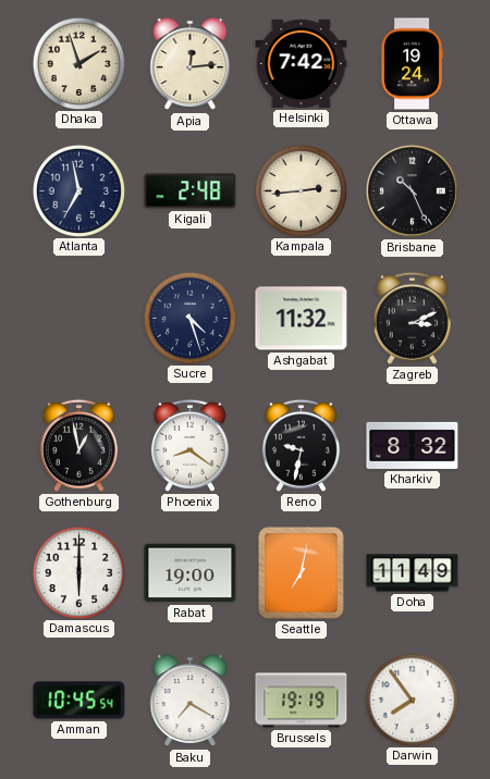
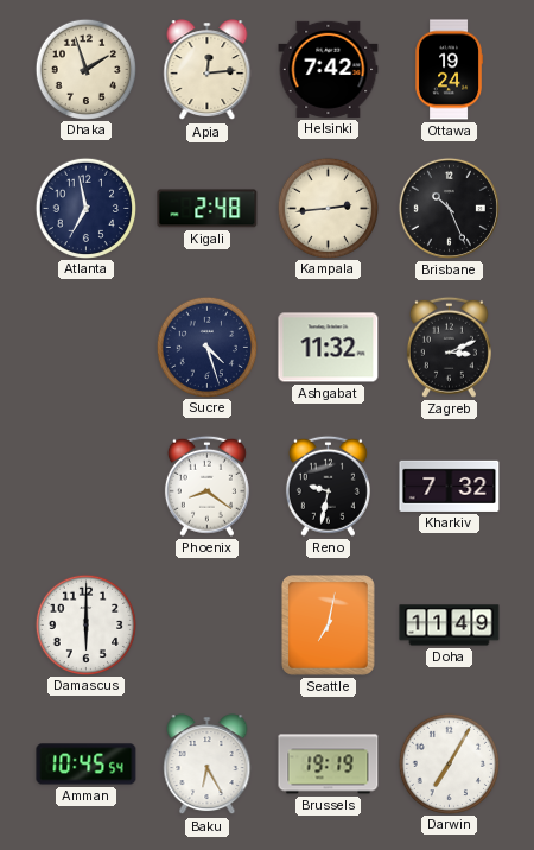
Gothenburg: 12:58 -> none (78, 445)
Kharkiv: 8:32 -> 7:32 (450, 486)
Rabat: 19:00 -> none (191, 573)
Baku: 7:20 -> 6:25 (208, 765)
Darwin: 7:54 -> 7:05 (449, 763)
